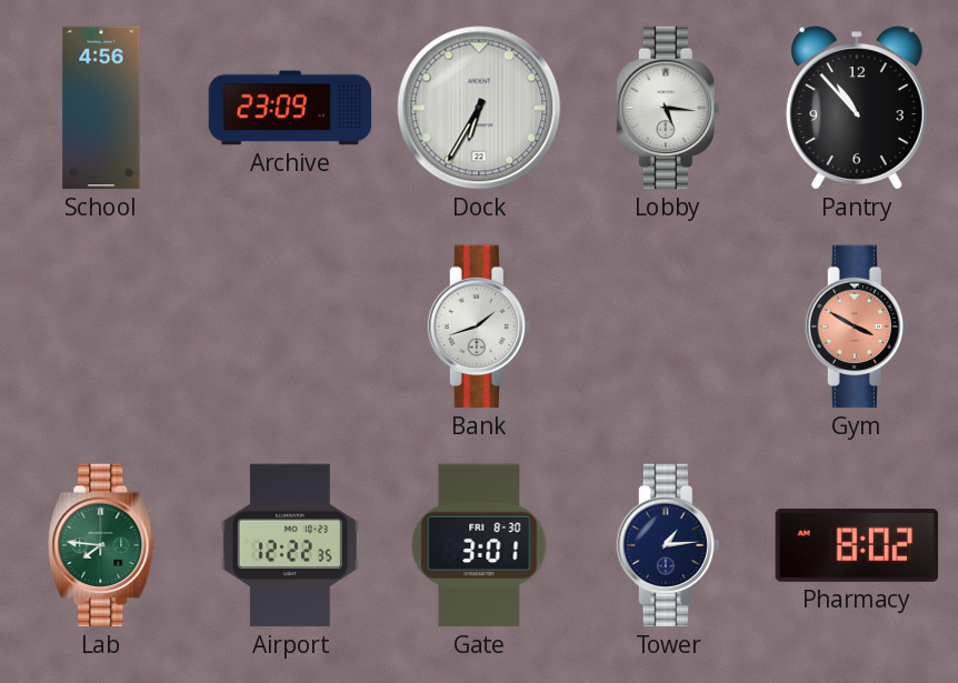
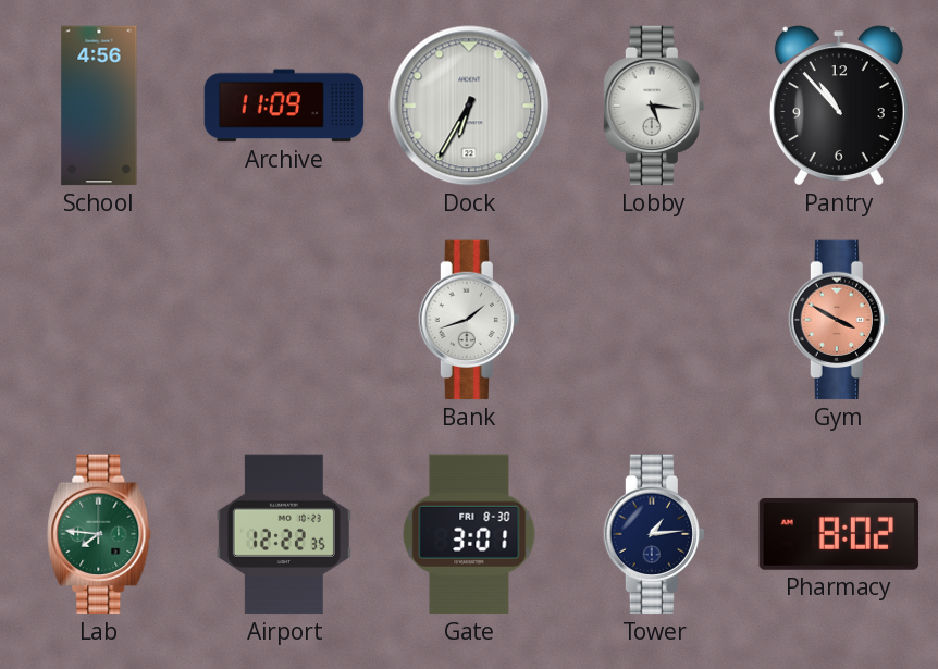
Archive: 23:09 -> 11:09 (284, 106)
